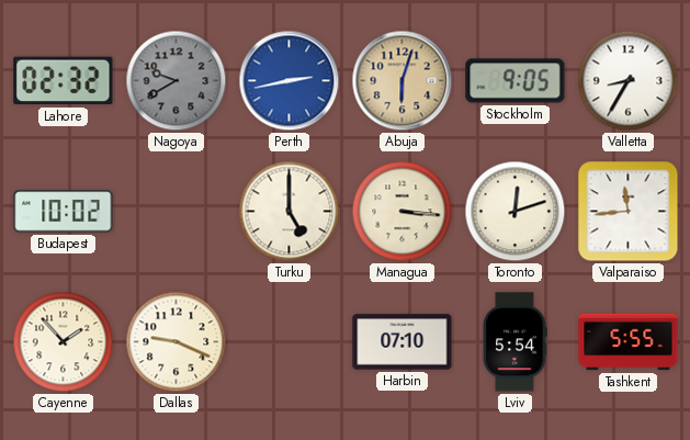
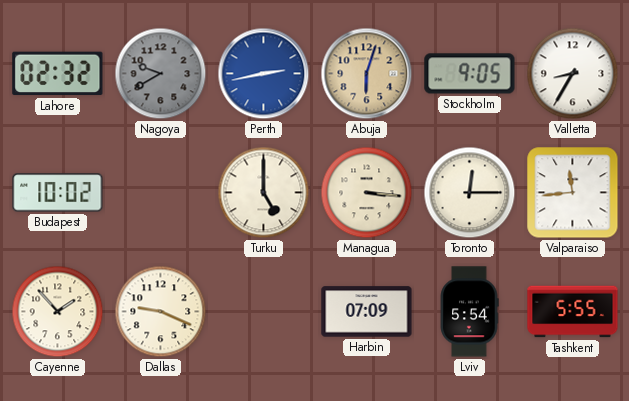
Toronto: 12:12 -> 12:15 (470, 193)
Harbin: 07:10 -> 07:09 (367, 312)
